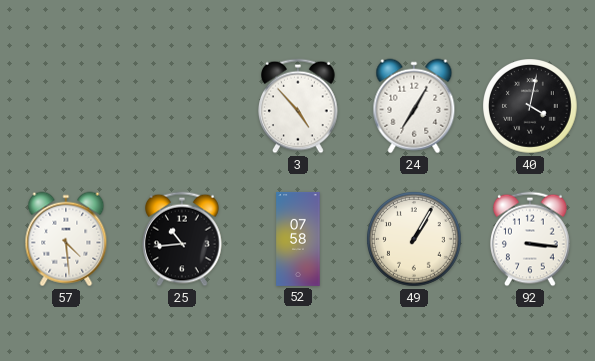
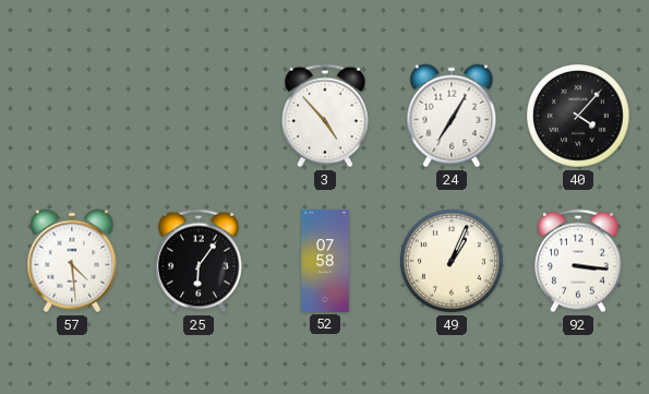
40: 4:02 -> 4:07 (578, 116)
25: 10:44 -> 6:06 (200, 261)
49: 1:05 -> 1:04 (452, 261)
